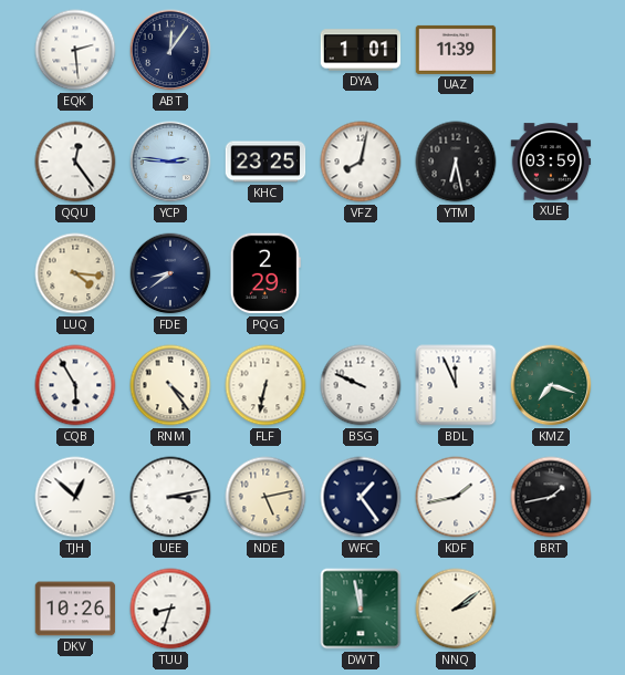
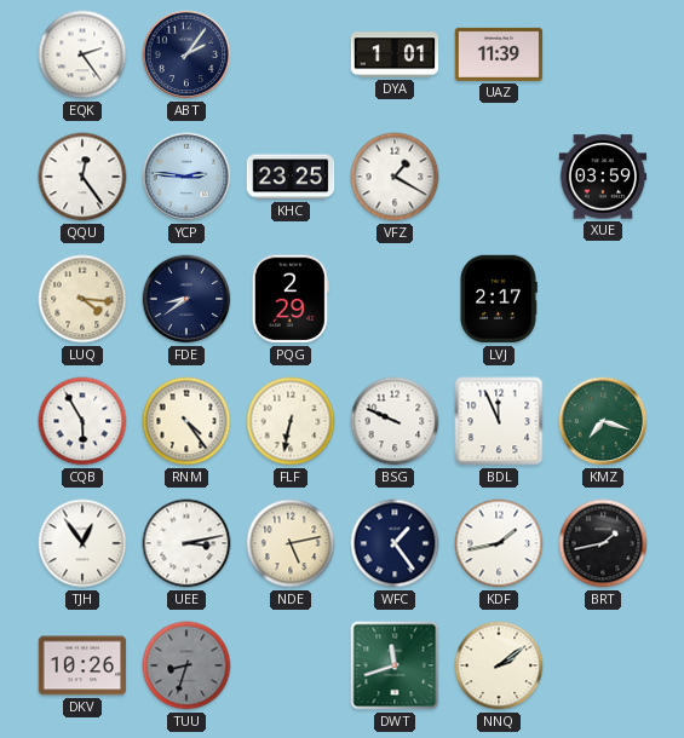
EQK: 2:29 -> 2:24 (82, 54)
ABT: 12:06 -> 2:06 (186, 54)
VFZ: 8:02 -> 1:20 (395, 177)
YTM: 6:28 -> none (456, 162)
LVJ: none -> 2:17 (499, 299)
TJH: 12:52 -> 12:54 (82, 543)
TUU dial: white -> grey (186, 665)
DWT: 11:58 -> 11:42 (395, 665)
